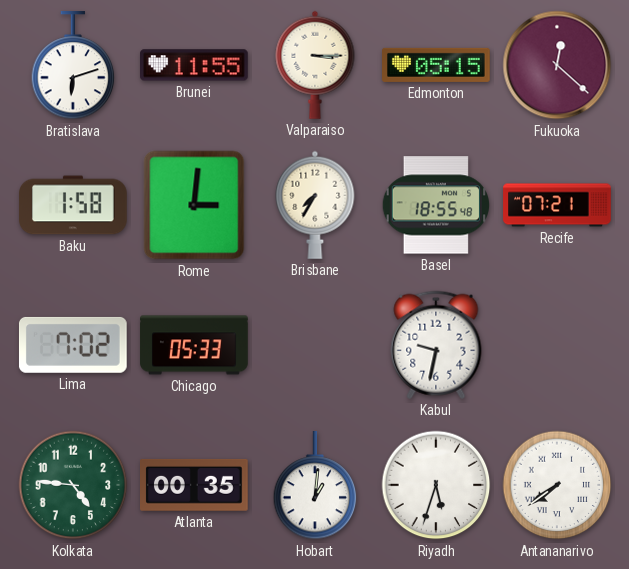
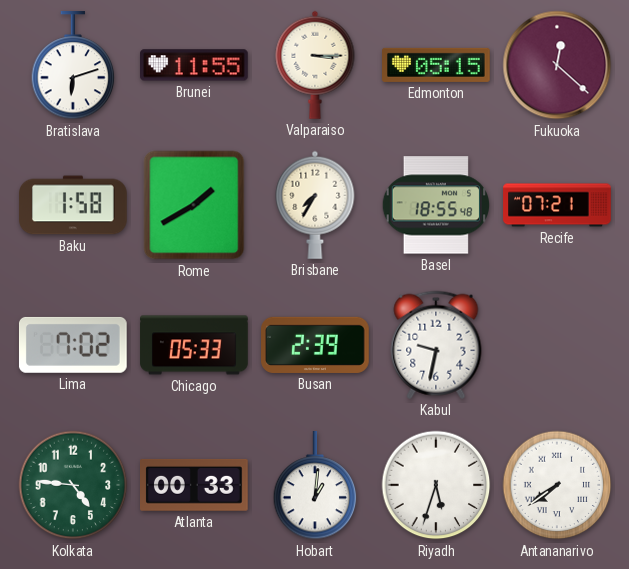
Rome: 3:01 -> 1:40 (194, 205)
Busan: none -> 2:39 (315, 345)
Atlanta: 00:35 -> 00:33 (195, 485)
